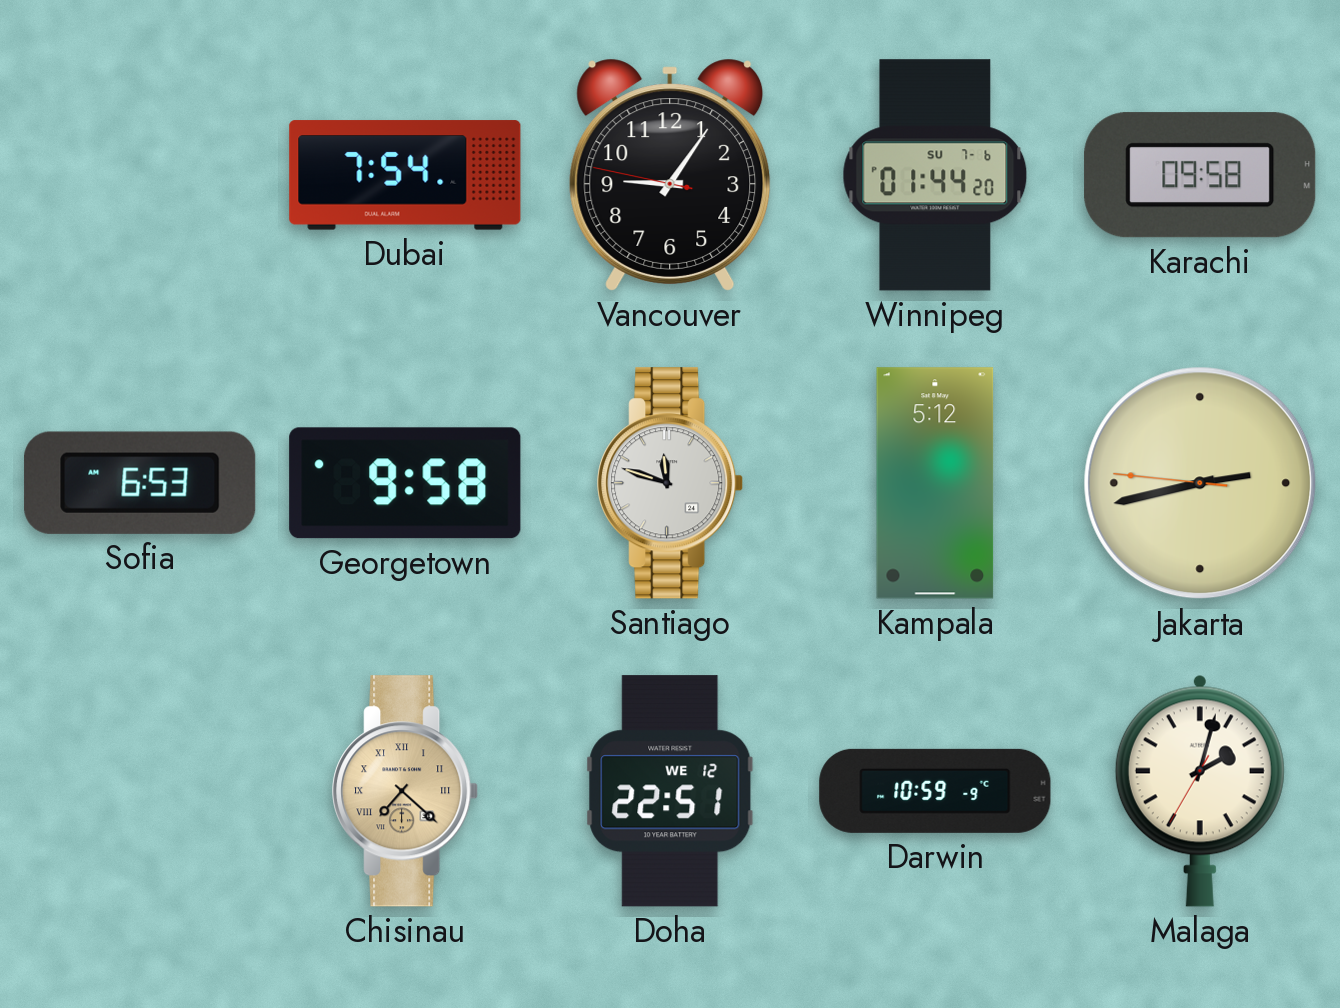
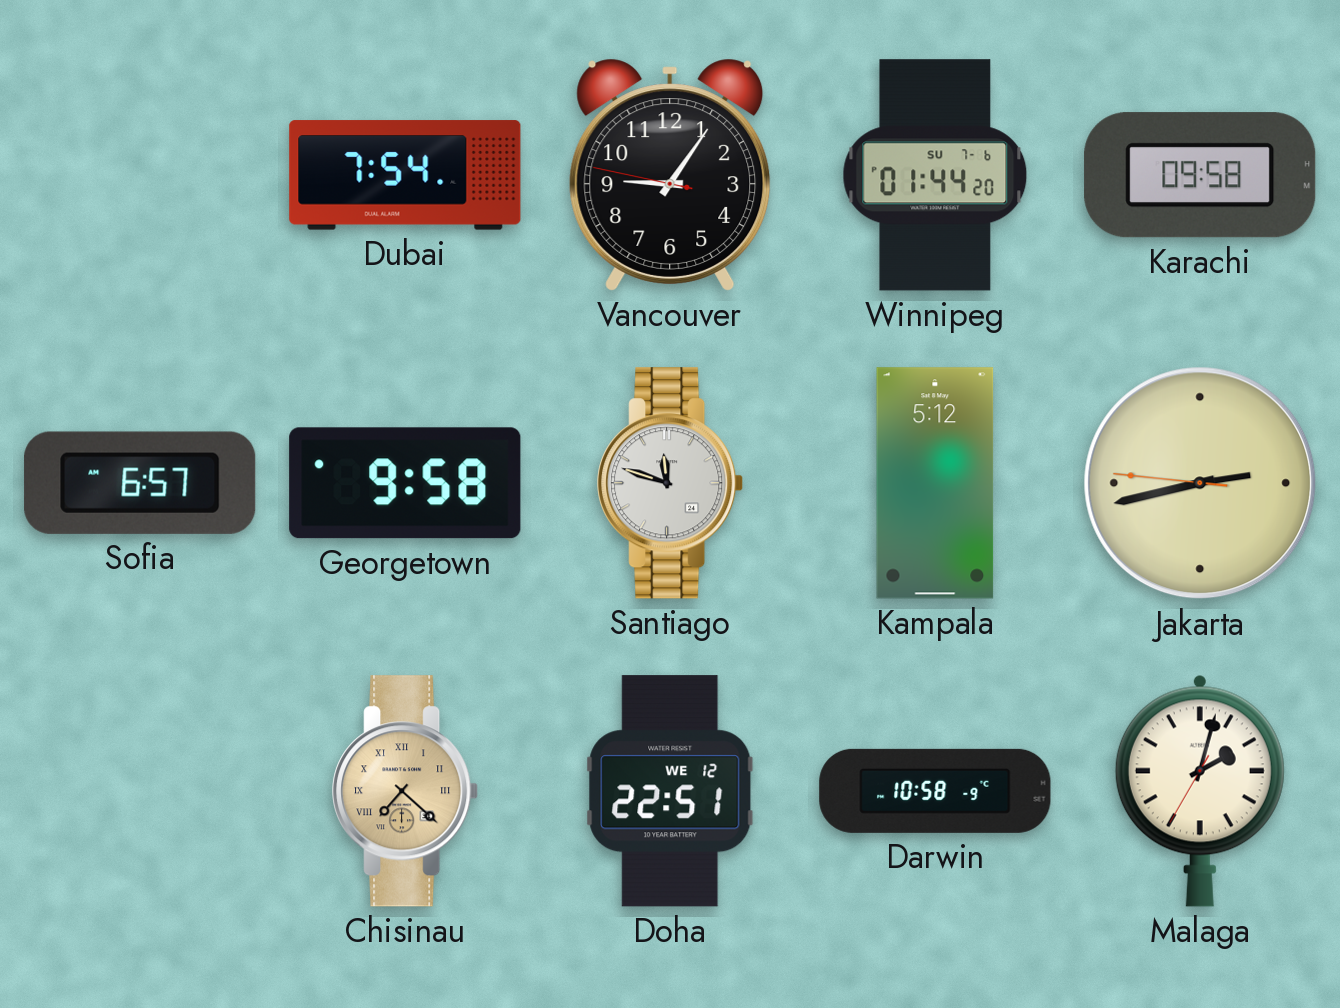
Sofia: 6:53 -> 6:57 (140, 483)
Darwin: 10:59 -> 10:58 (935, 791)
